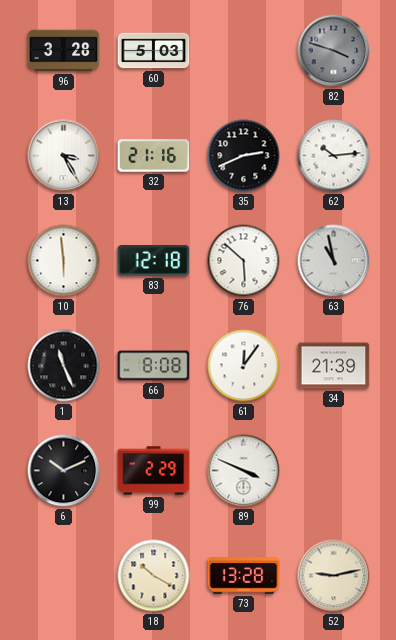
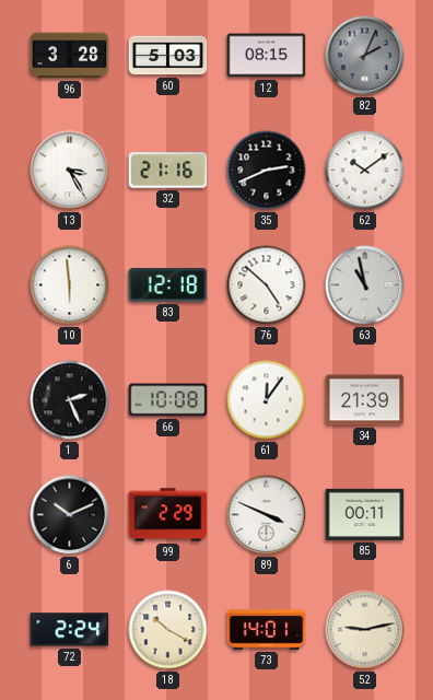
12: none -> 08:15 (267, 56)
82: 3:48 -> 2:04 (365, 56)
62: 10:14 -> 10:09 (365, 171)
76: 5:52 -> 4:52 (267, 285)
1: 11:26 -> 2:26 (70, 400)
66: 8:08 -> 10:08 (168, 400)
85: none -> 00:11 (365, 514)
72: none -> 2:24 (70, 630)
73: 13:28 -> 14:01 (267, 630)
